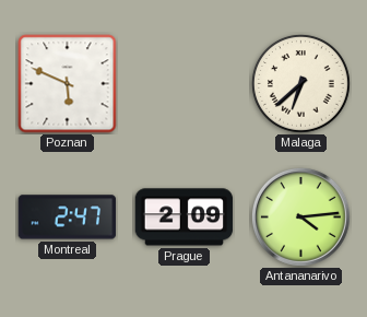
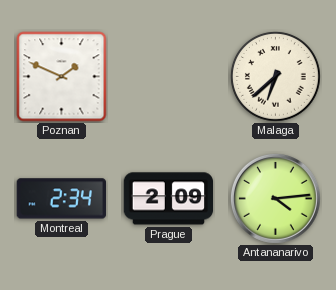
Poznan: 5:49 -> 1:49 (62, 77)
Montreal: 2:47 -> 2:34 (62, 199)
